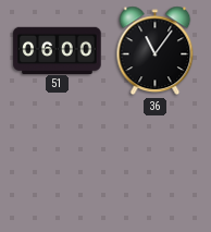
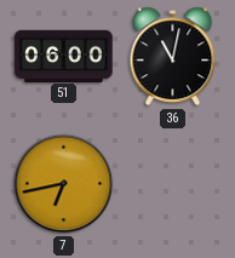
36: 11:06 -> 11:02 (173, 57)
7: none -> 6:43 (64, 184)
